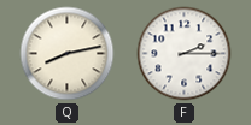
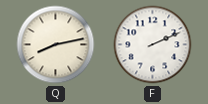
F: 2:15 -> 2:11 (153, 45)
